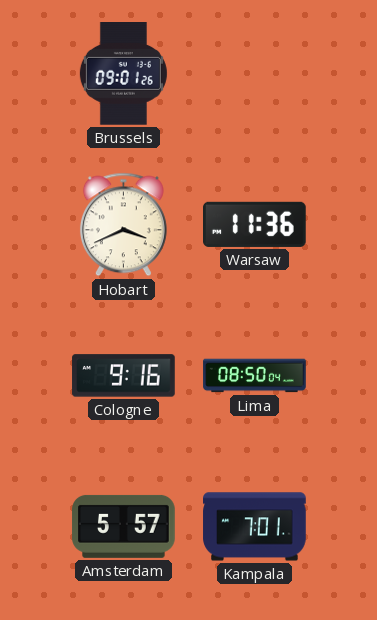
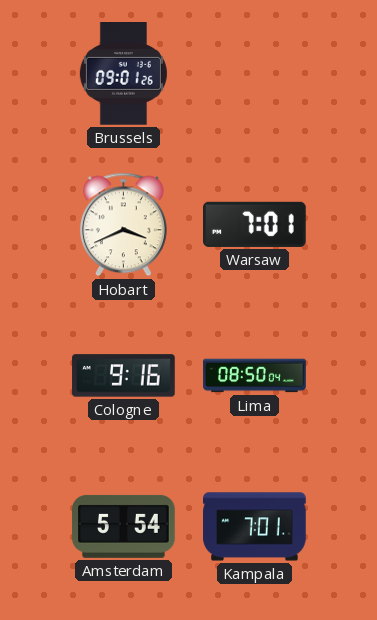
Warsaw: 11:36 -> 7:01 (255, 224)
Amsterdam: 5:57 -> 5:54 (124, 526)
